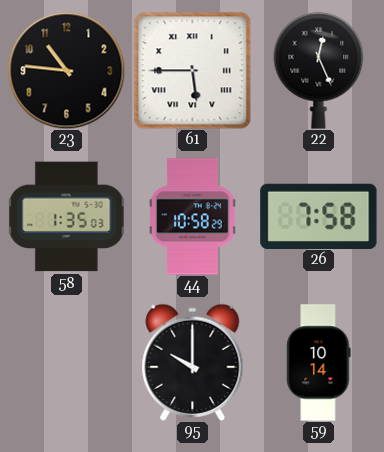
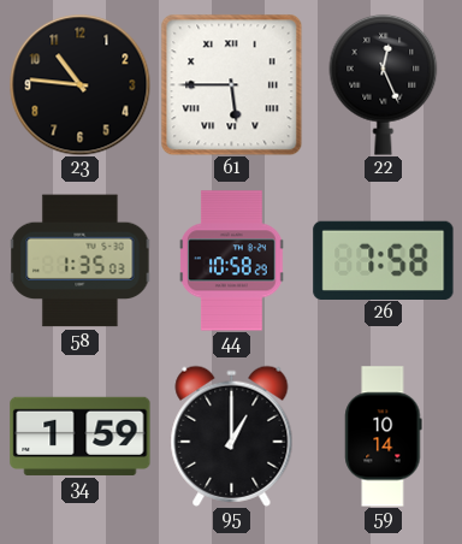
34: none -> 1:59 (81, 436)
95: 10:00 -> 1:00 (232, 436)
